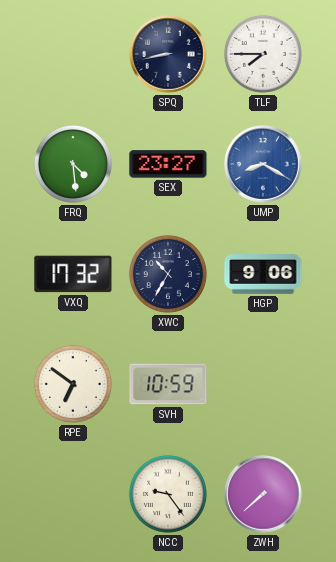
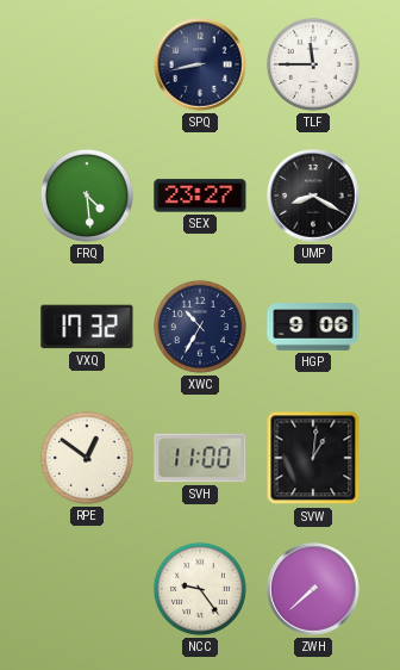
TLF: 7:45 -> 11:45 (313, 64)
UMP dial: blue -> black (313, 196)
RPE: 6:51 -> 12:51 (87, 458)
SVH: 10:59 -> 11:00 (200, 458)
SVW: none -> 1:01 (313, 458)
